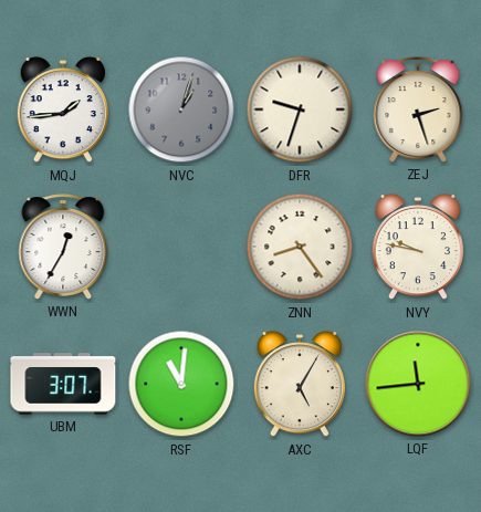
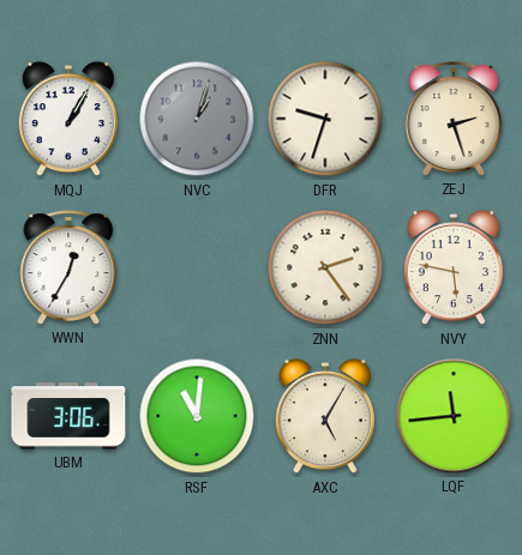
MQJ: 1:44 -> 1:05 (68, 120)
ZNN: 8:24 -> 2:24 (325, 267)
NVY: 9:47 -> 5:47 (454, 269)
UBM: 3:07 -> 3:06 (68, 416)
